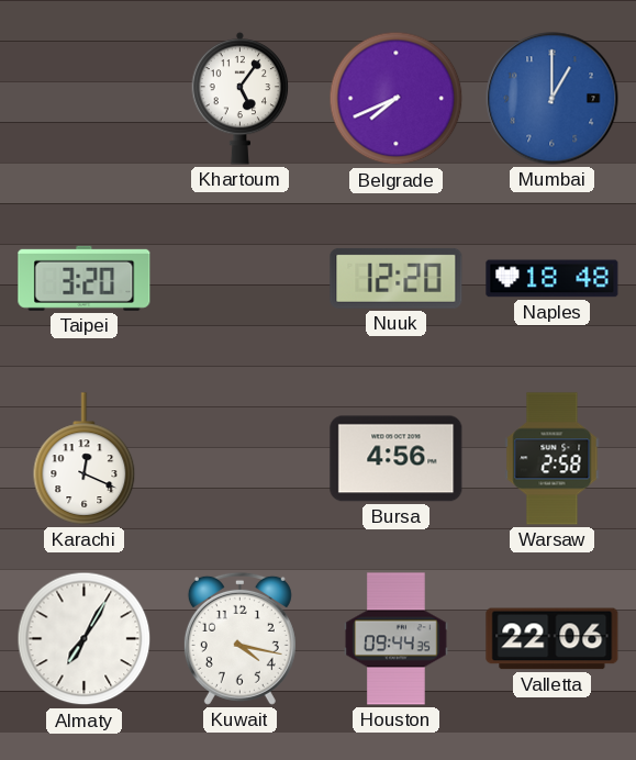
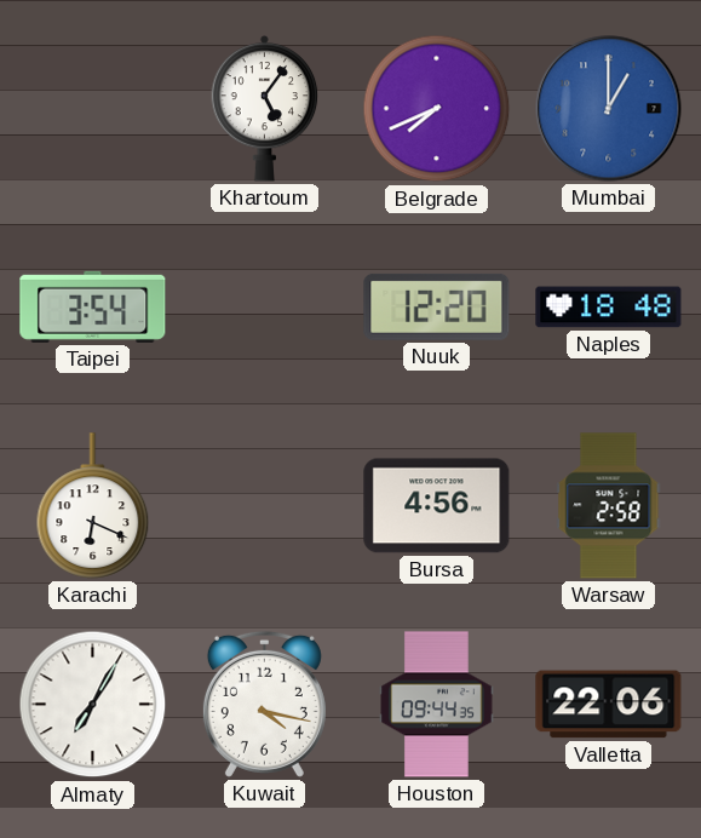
Taipei: 3:20 -> 3:54 (93, 306)
Karachi: 12:19 -> 6:19 (93, 506)
